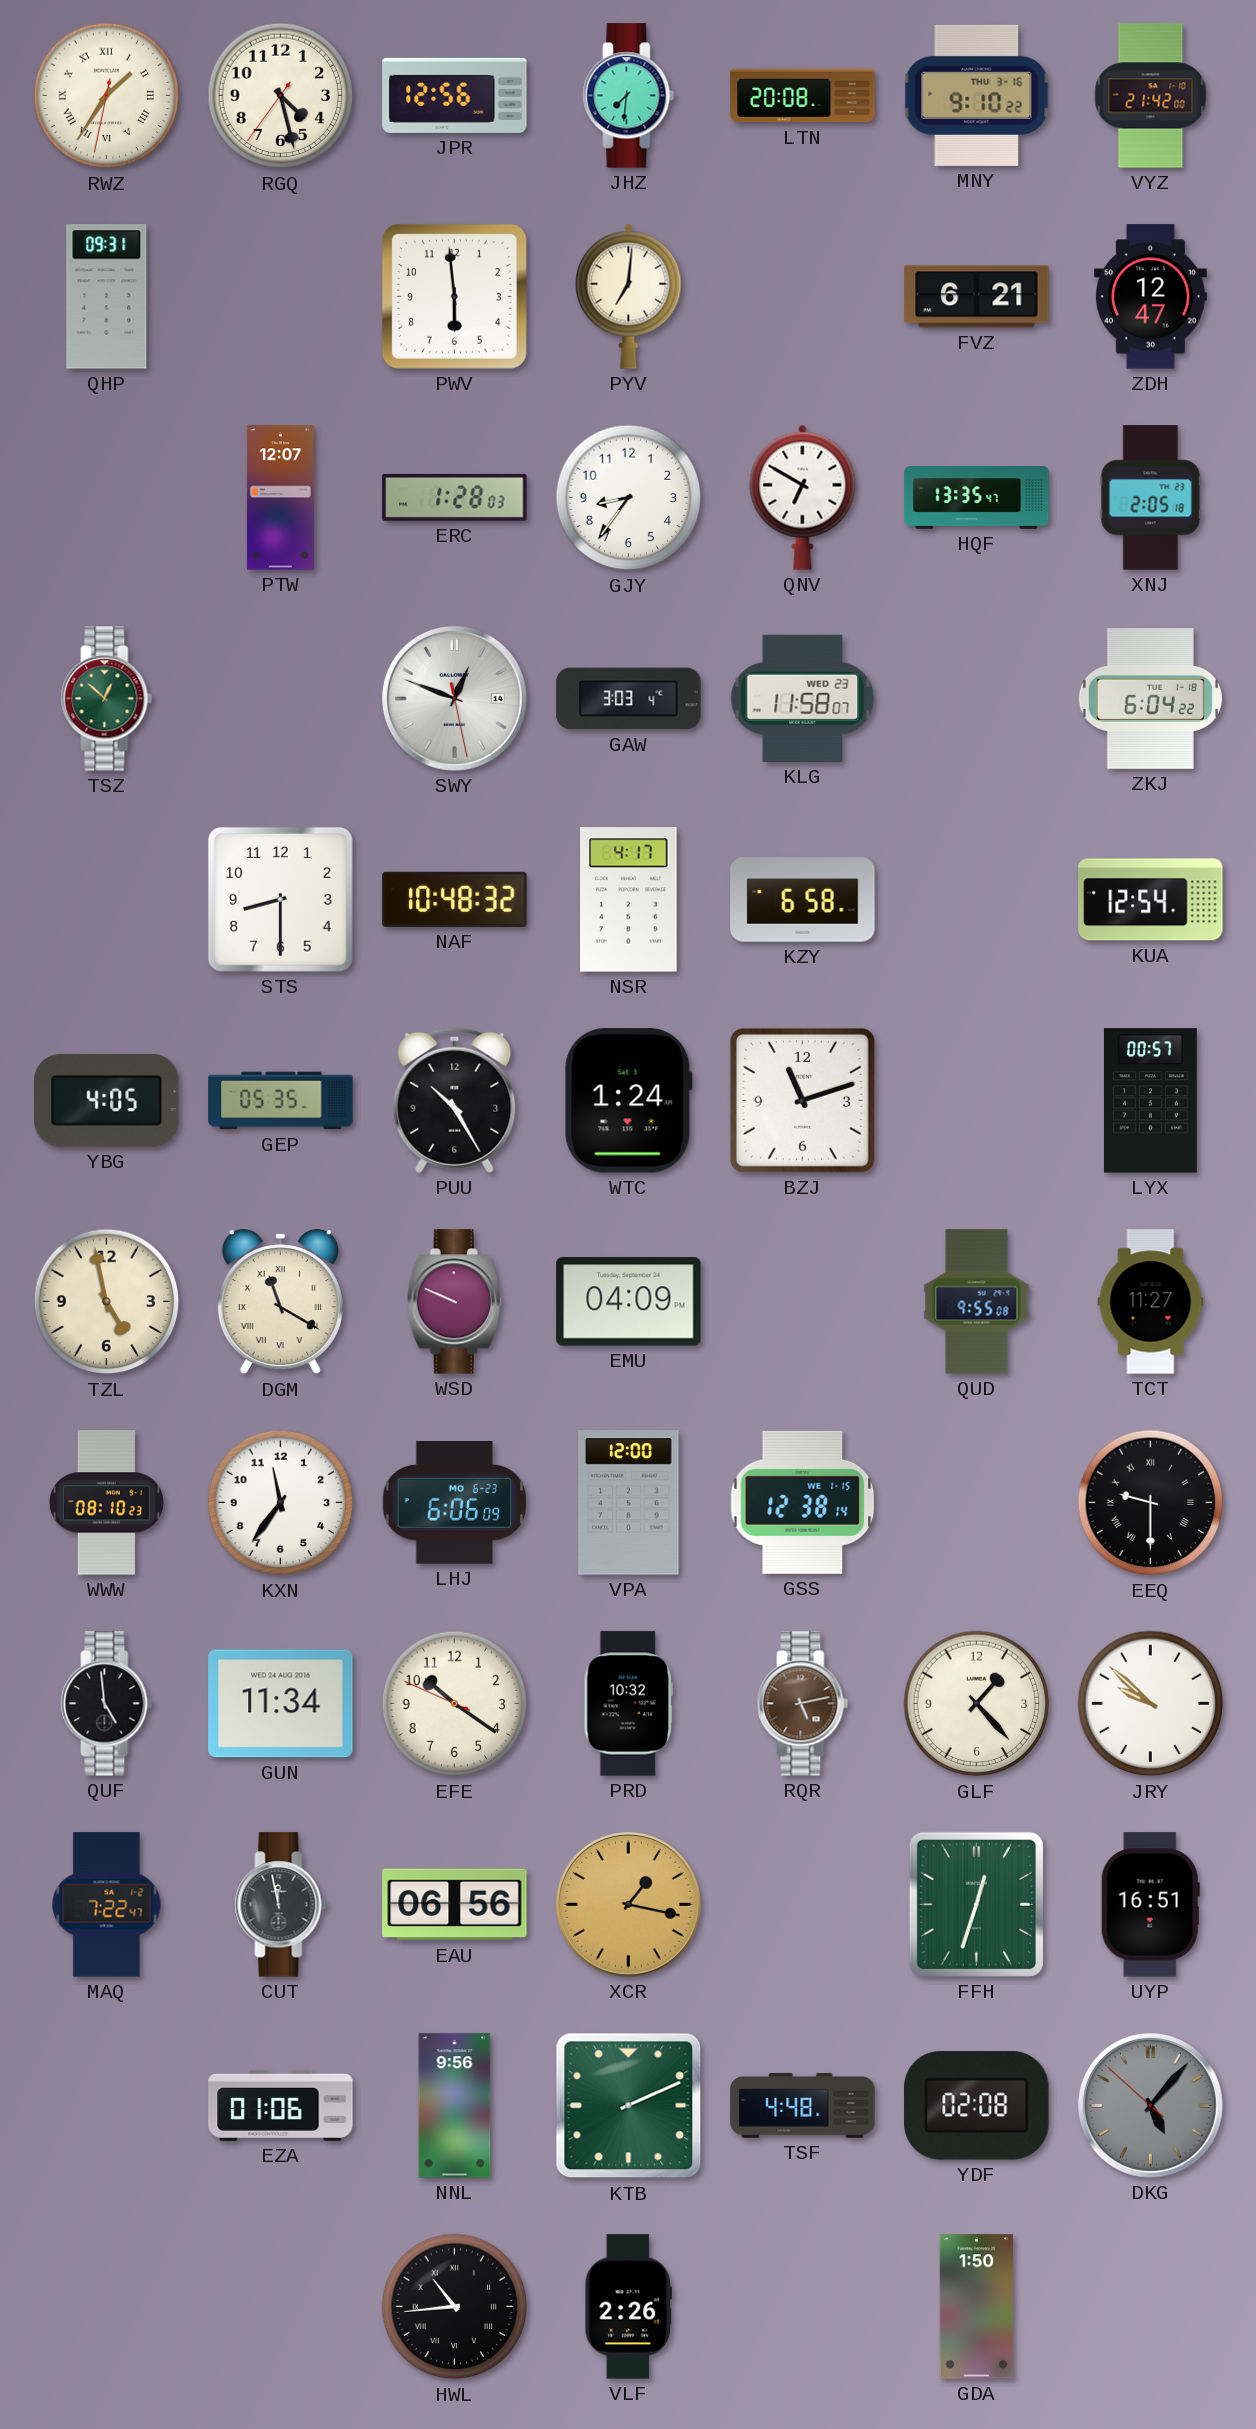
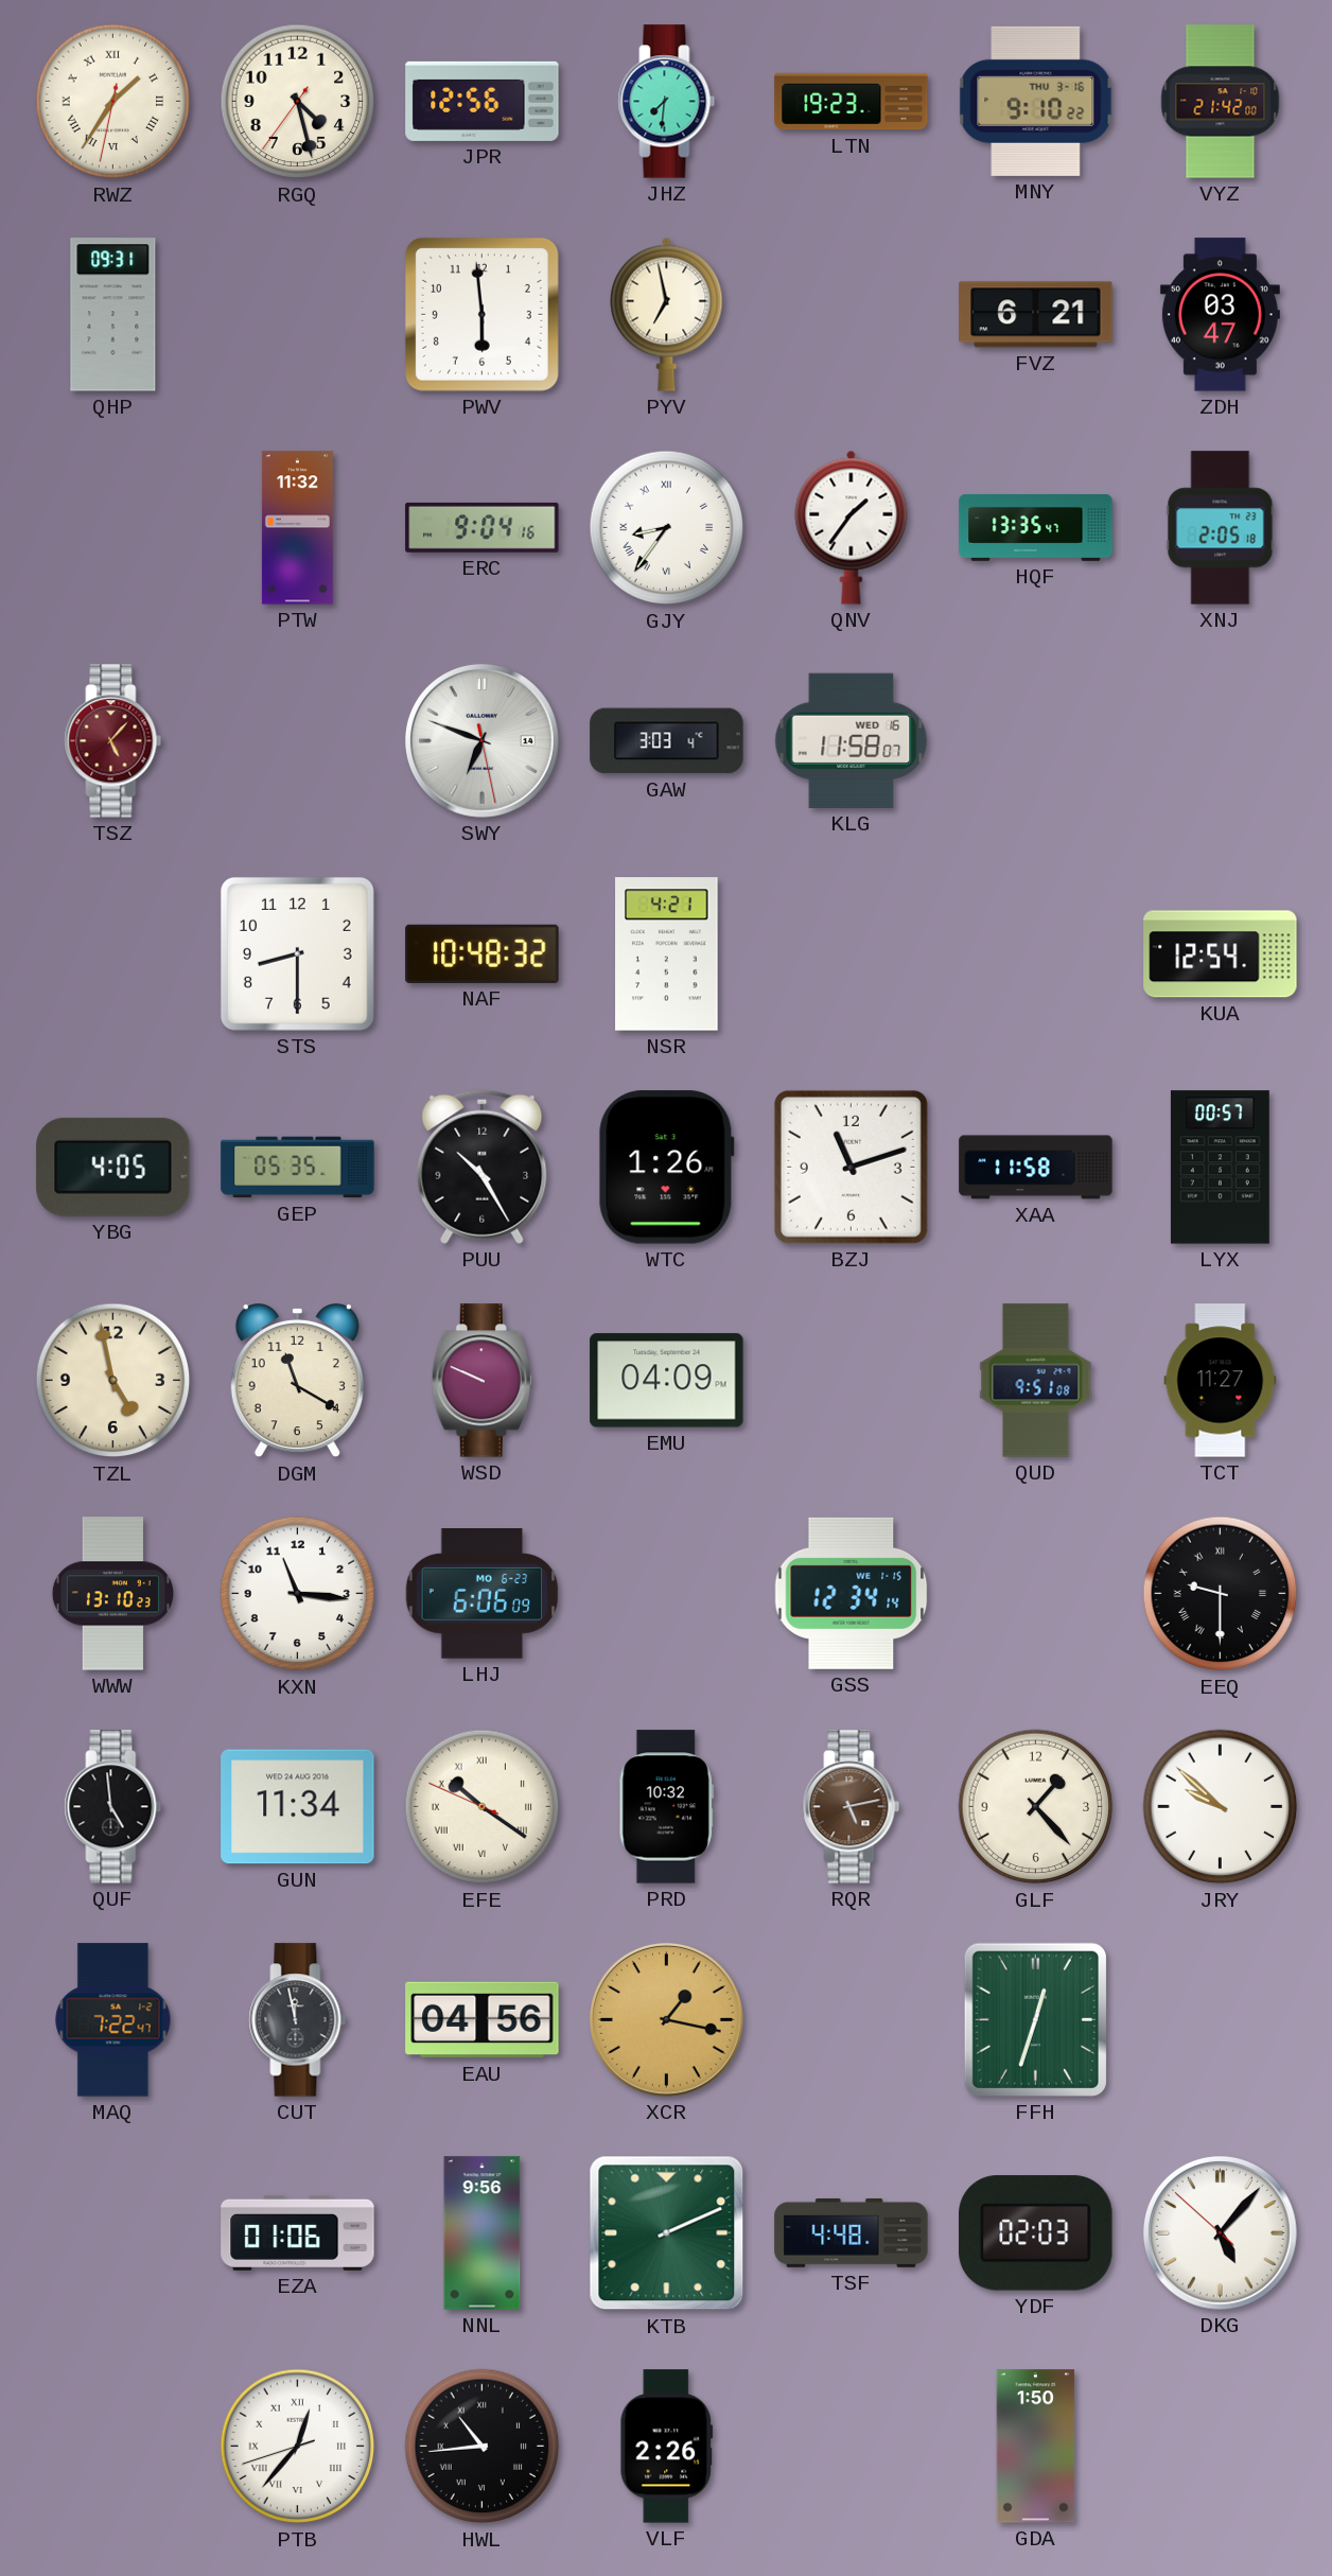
LTN: 20:08 -> 19:23 (852, 102)
PYV: 7:01 -> 6:58 (667, 314)
ZDH: 12:47 -> 03:47 (1220, 315)
PTW: 12:07 -> 11:32 (297, 528)
ERC: 1:28 -> 9:04 (483, 527)
GJY numerals: Arabic -> Roman (667, 528)
QNV: 6:50 -> 1:36 (852, 527)
TSZ: 12:52 -> 5:07 (113, 741)
TSZ dial: green -> burgundy (113, 741)
SWY: 12:48 -> 6:48 (481, 740)
KLG date: WED 23 -> WED 16 (852, 740)
ZKJ: 6:04 -> none (1150, 699)
NSR: 4:17 -> 4:21 (667, 954)
KZY: 6:58 -> none (803, 900)
WTC: 1:24 -> 1:26 (666, 1168)
XAA: none -> 11:58 (1036, 1168)
DGM numerals: Roman -> Arabic (297, 1381)
QUD: 9:55 -> 9:51 (1036, 1381)
WWW: 08:10 -> 13:10 (112, 1594)
KXN: 11:36 -> 11:16 (298, 1594)
VPA: 12:00 -> none (629, 1503)
GSS: 12:38 -> 12:34 (852, 1593)
EFE numerals: Arabic -> Roman (483, 1807)
EAU: 06:56 -> 04:56 (483, 2020)
UYP: 16:51 -> none (1150, 1905)
YDF: 02:08 -> 02:03 (1036, 2233)
DKG dial: grey -> white (1220, 2232)
PTB: none -> 12:36 (298, 2447)
